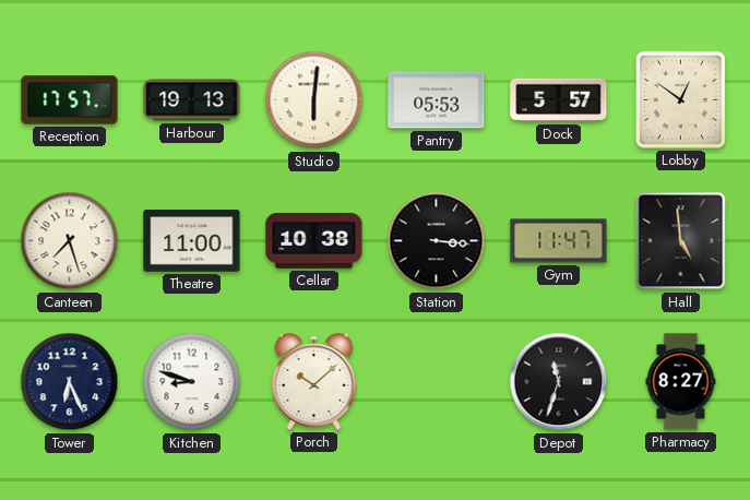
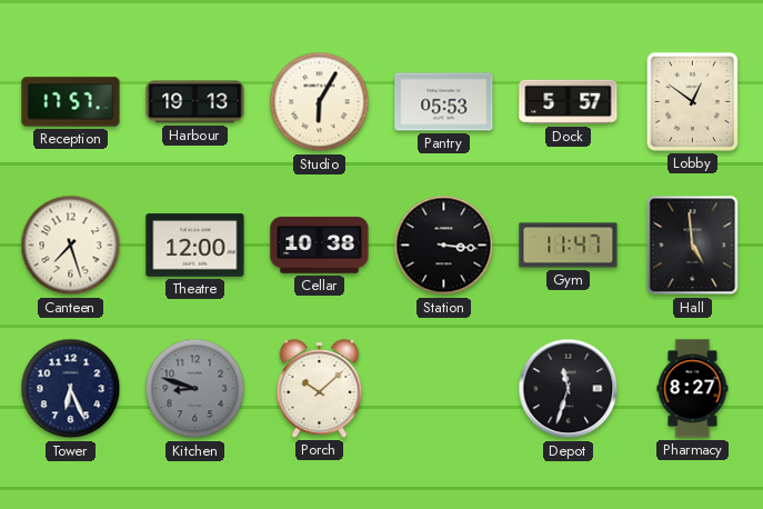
Studio: 6:01 -> 6:05 (320, 102)
Theatre: 11:00 -> 12:00 (195, 246)
Kitchen dial: white -> grey (195, 389)
